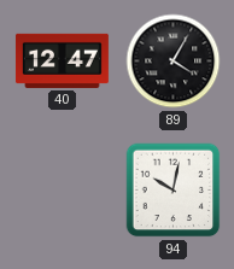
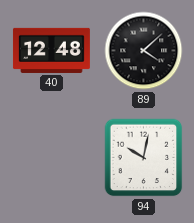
40: 12:47 -> 12:48 (51, 50)
89: 4:05 -> 4:08 (144, 51)
